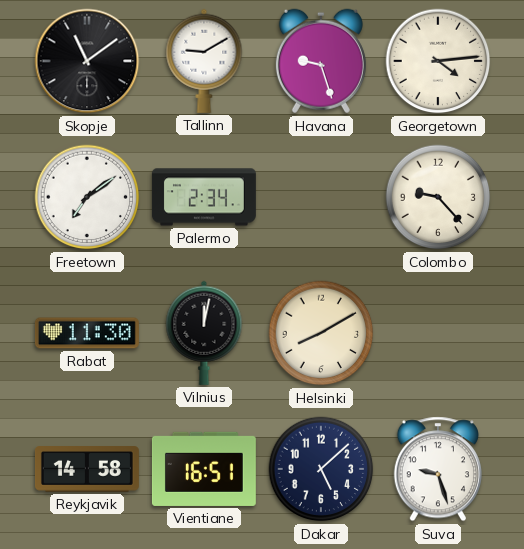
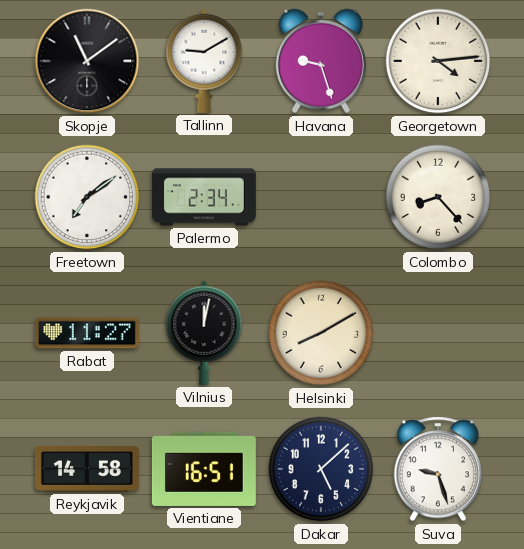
Colombo: 9:23 -> 8:23 (438, 197)
Rabat: 11:30 -> 11:27 (87, 333)
